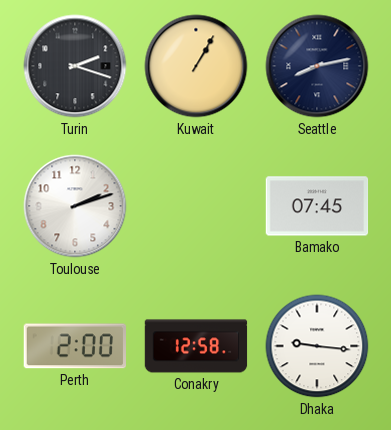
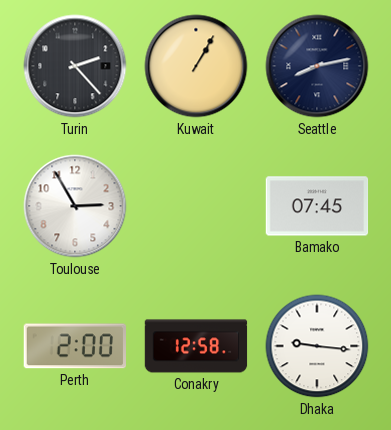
Turin: 2:18 -> 2:23 (75, 66)
Toulouse: 2:12 -> 2:55 (75, 206)
